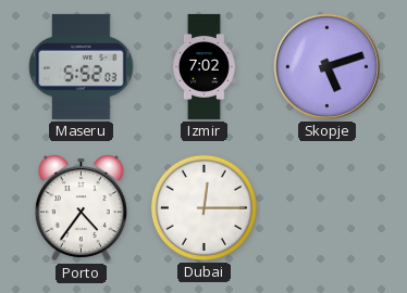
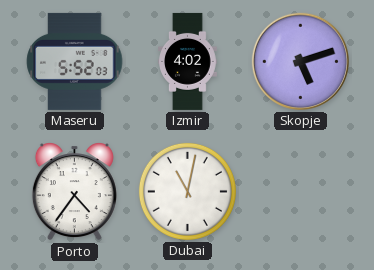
Izmir: 7:02 -> 4:02 (188, 61)
Dubai: 12:15 -> 11:02 (187, 191)
